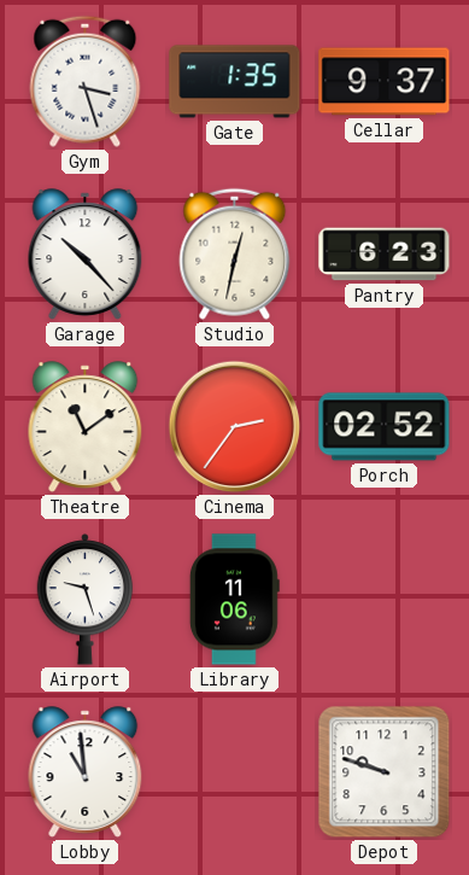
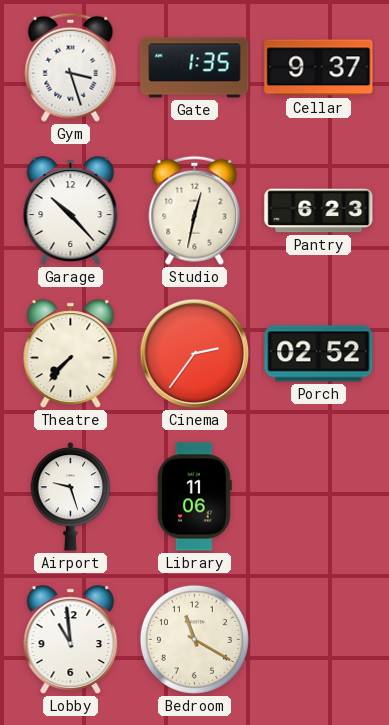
Theatre: 11:09 -> 7:37 (71, 354)
Bedroom: none -> 11:20 (194, 639)
Depot: 9:48 -> none (385, 772)
